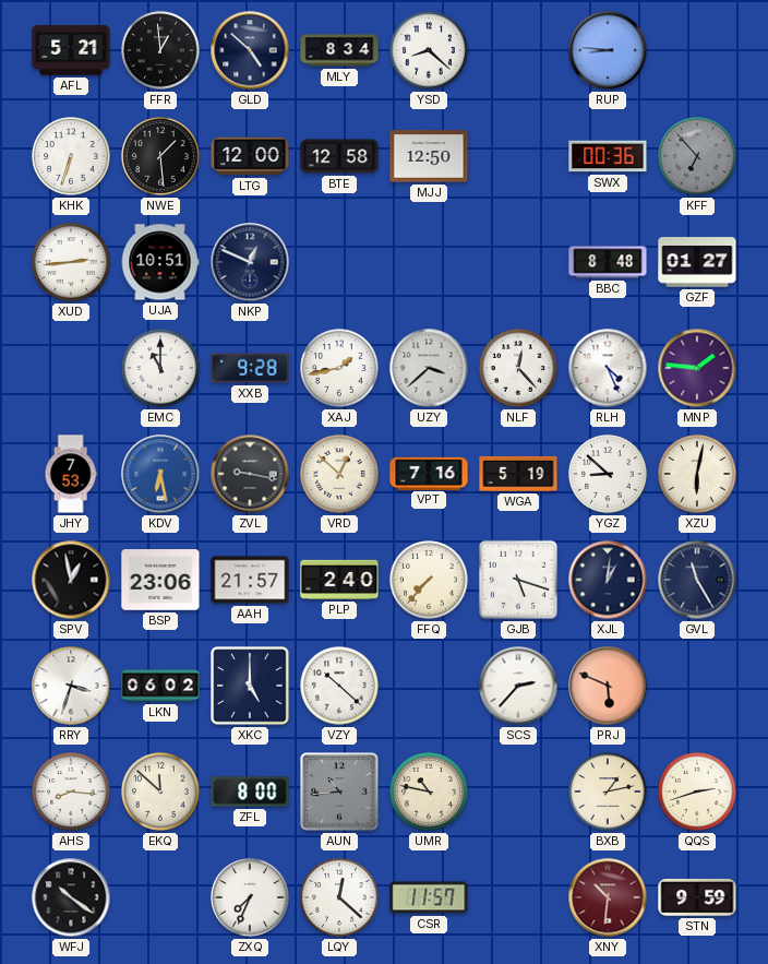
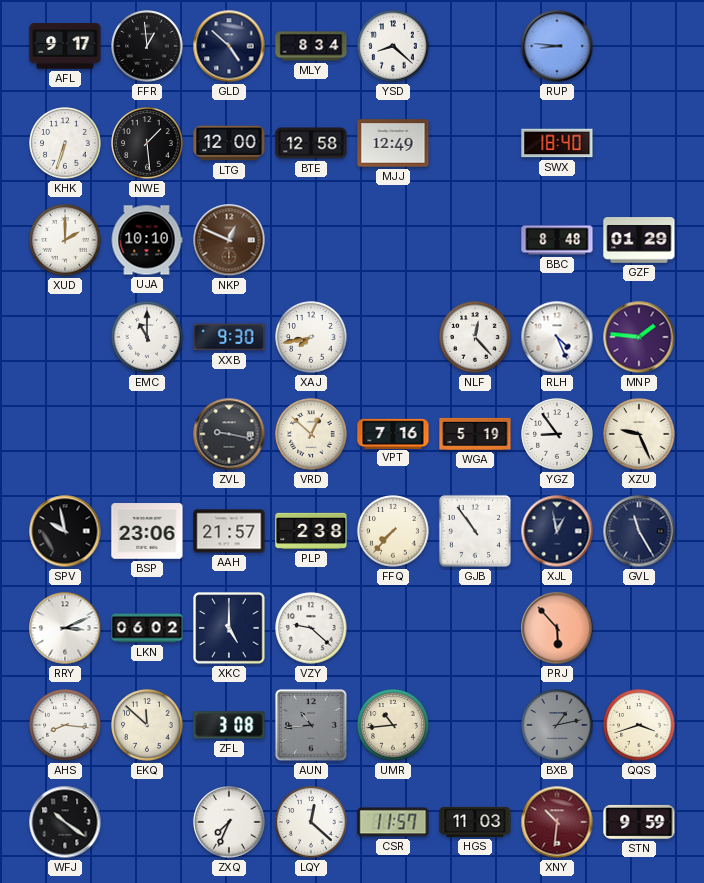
AFL: 5:21 -> 9:17 (65, 46)
MJJ: 12:50 -> 12:49 (393, 143)
SWX: 00:36 -> 18:40 (557, 143)
KFF: 6:53 -> none (697, 156)
XUD: 2:44 -> 2:00 (65, 240)
UJA: 10:51 -> 10:10 (147, 240)
NKP dial: navy -> brown (229, 240)
GZF: 01:27 -> 01:29 (639, 240)
XXB: 9:28 -> 9:30 (229, 337)
XAJ: 1:43 -> 7:43 (311, 337)
UZY: 3:38 -> none (429, 368)
JHY: 7:53 -> none (71, 474)
KDV: 6:28 -> none (160, 474)
YGZ: 8:52 -> 8:54 (557, 434)
XZU: 6:02 -> 9:26 (639, 434)
SPV: 12:58 -> 9:58 (65, 531)
PLP: 2:40 -> 2:38 (311, 531)
GJB: 5:18 -> 10:54 (475, 531)
XJL: 1:01 -> 12:58 (557, 531)
RRY: 3:33 -> 3:11 (65, 628)
VZY: 10:22 -> 9:22 (311, 628)
SCS: 2:37 -> none (518, 686)
PRJ: 5:49 -> 5:53 (557, 628)
ZFL: 8:00 -> 3:08 (229, 725)
UMR: 10:47 -> 10:44 (393, 725)
BXB dial: cream -> grey (557, 725)
QQS: 2:42 -> 3:42 (639, 725)
HGS: none -> 11:03 (475, 822)
